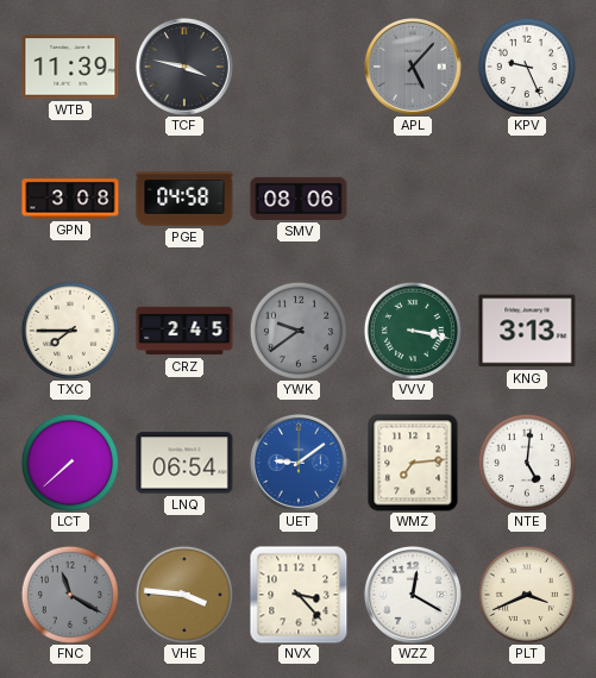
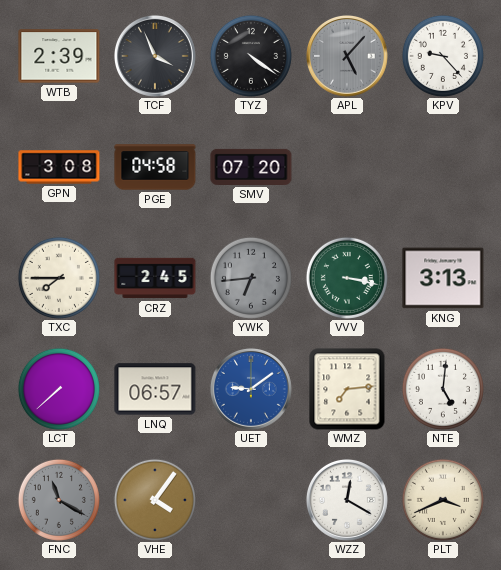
WTB: 11:39 -> 2:39 (59, 56)
TCF: 3:47 -> 3:56 (155, 56)
TYZ: none -> 4:21 (251, 56)
KPV: 9:26 -> 9:23 (443, 56)
SMV: 08:06 -> 07:20 (251, 167)
YWK: 9:39 -> 6:44 (251, 278)
LNQ: 06:54 -> 06:57 (155, 389)
VHE: 3:46 -> 4:06 (155, 500)
NVX: 3:23 -> none (299, 595)
